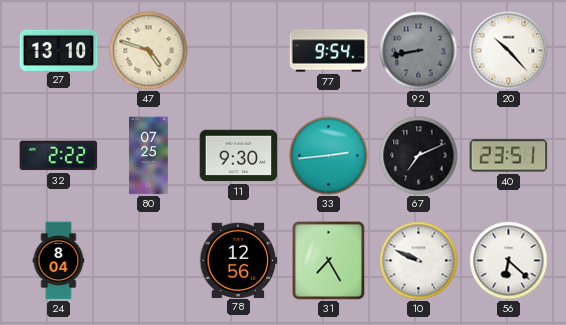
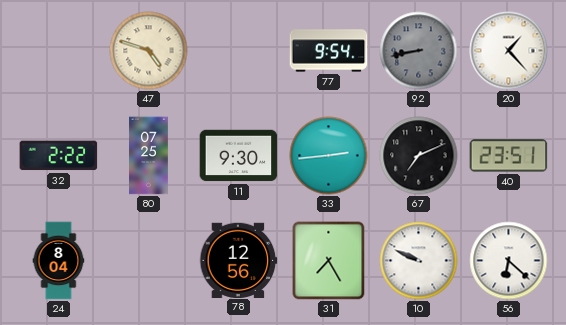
27: 13:10 -> none (59, 50)
20: 10:23 -> 1:23 (509, 51)
